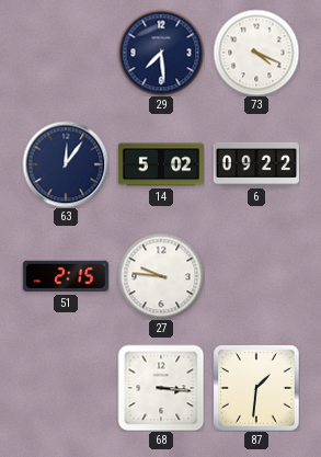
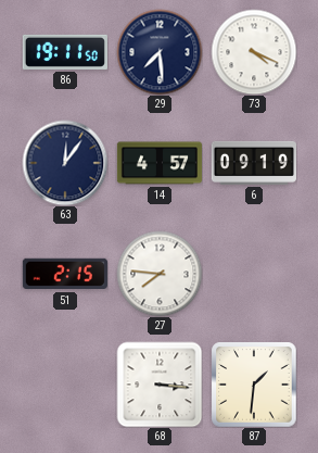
86: none -> 19:11 (65, 52)
14: 5:02 -> 4:57 (160, 163)
6: 09:22 -> 09:19 (254, 163)
27: 9:46 -> 7:46 (160, 274)
